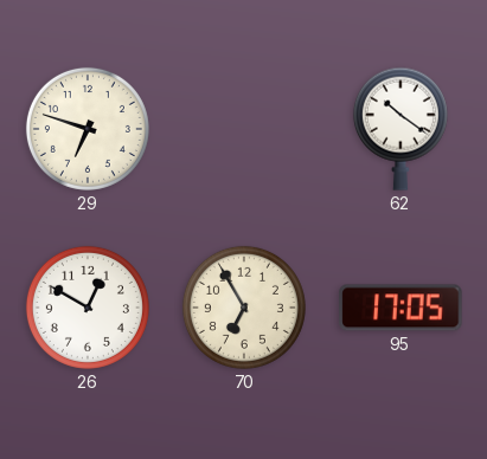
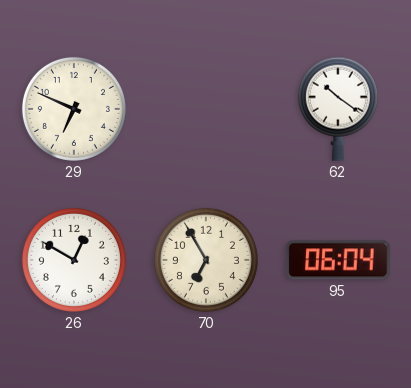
29: 6:48 -> 6:49 (74, 109)
95: 17:05 -> 06:04 (338, 260)
